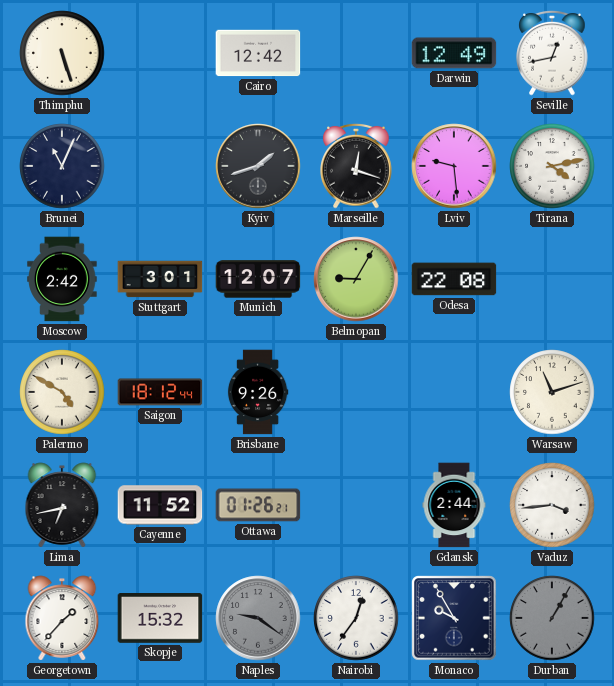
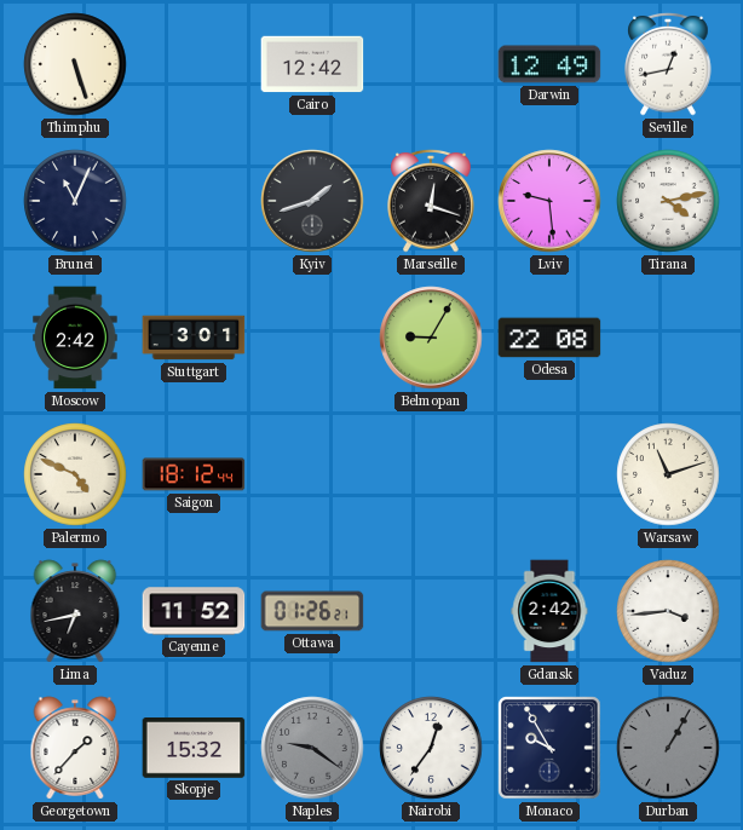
Munich: 12:07 -> none (258, 279)
Palermo: 4:50 -> 4:49 (75, 474)
Brisbane: 9:26 -> none (258, 392)
Gdansk: 2:44 -> 2:42 (549, 611)
